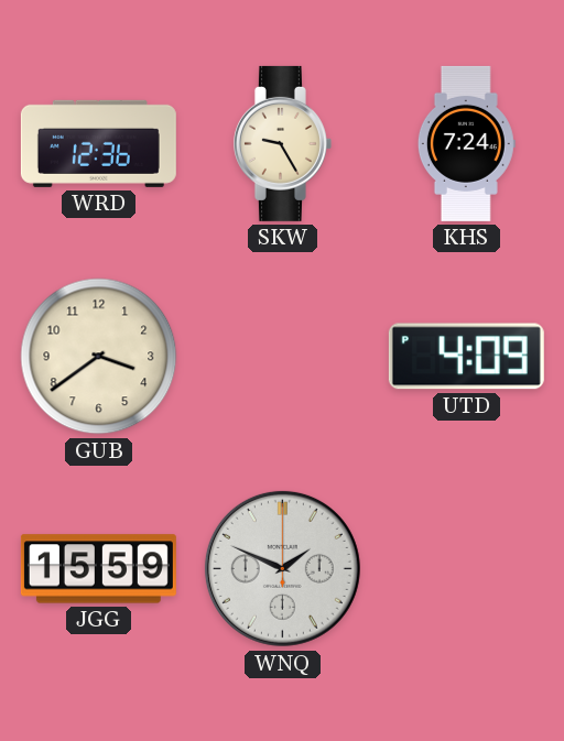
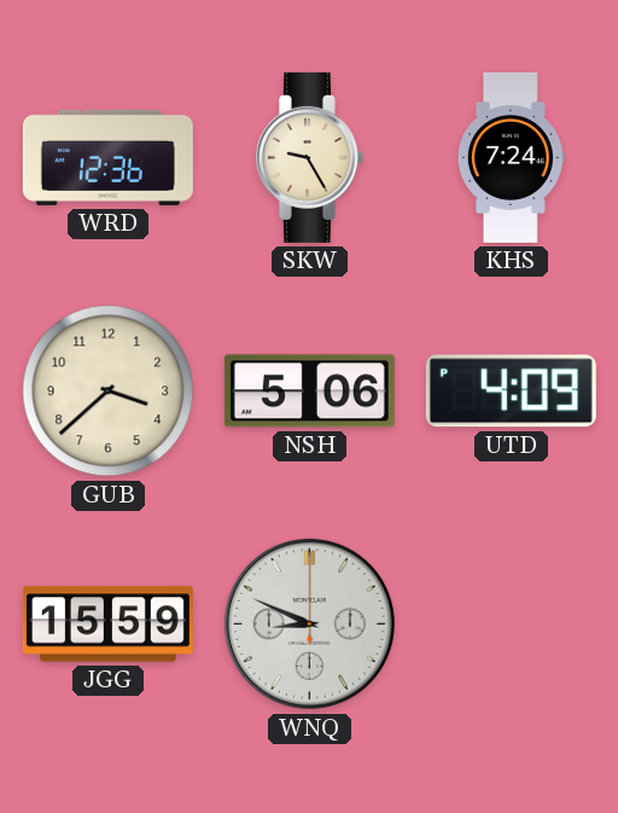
GUB: 3:39 -> 3:38 (109, 391)
NSH: none -> 5:06 (309, 391)
WNQ: 1:49 -> 8:49 (309, 623)
